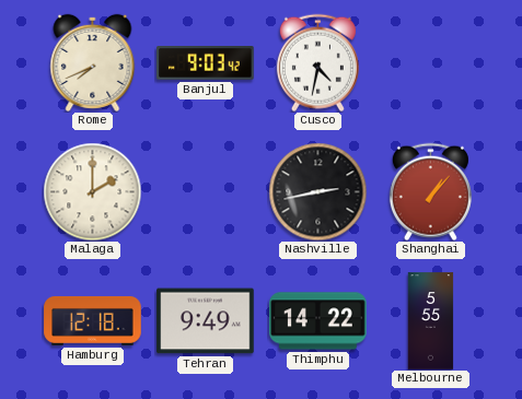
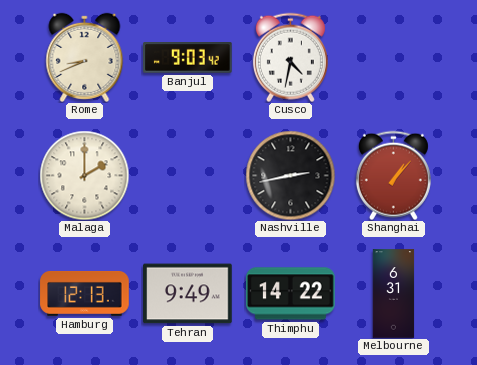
Rome: 7:41 -> 8:41 (85, 57)
Hamburg: 12:18 -> 12:13 (85, 293)
Melbourne: 5:55 -> 6:31 (394, 294)
